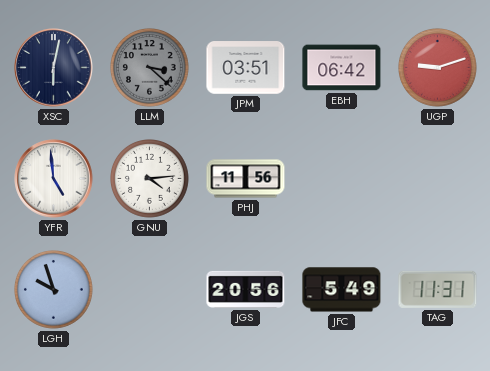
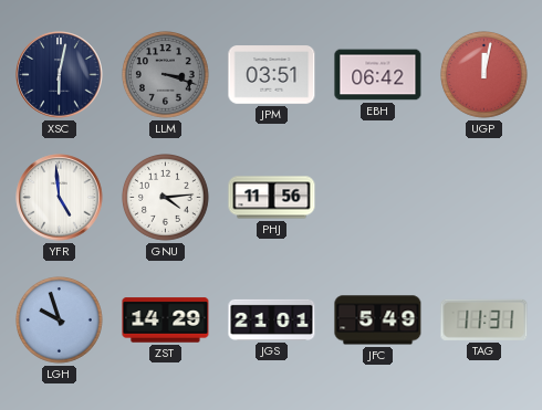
LLM: 3:22 -> 3:18 (166, 75)
UGP: 9:12 -> 12:02 (484, 75)
ZST: none -> 14:29 (166, 320)
JGS: 20:56 -> 21:01 (272, 319)
